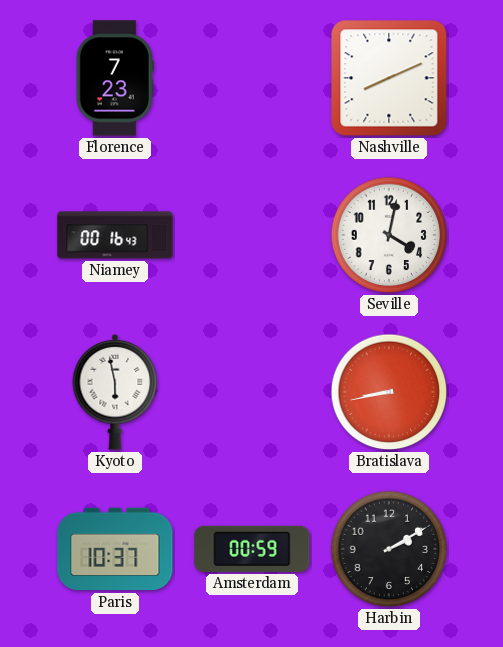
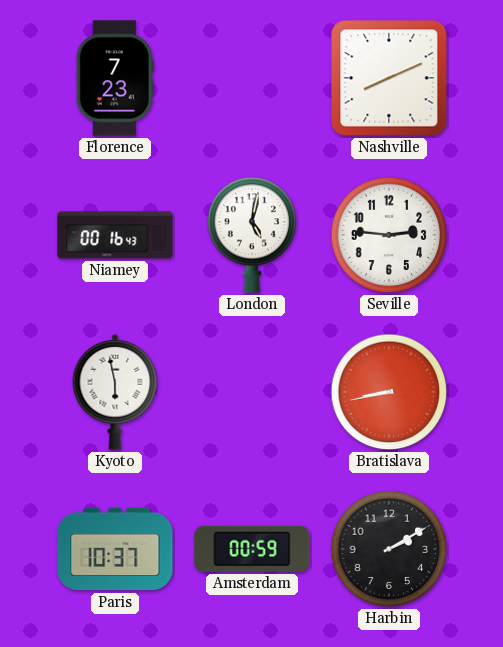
London: none -> 5:02 (252, 235)
Seville: 4:02 -> 2:46 (389, 235)
